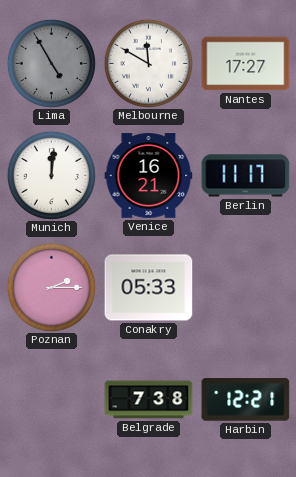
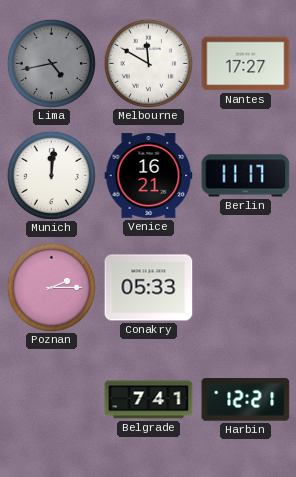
Lima: 4:55 -> 4:43 (51, 63)
Belgrade: 7:38 -> 7:41 (149, 400)
